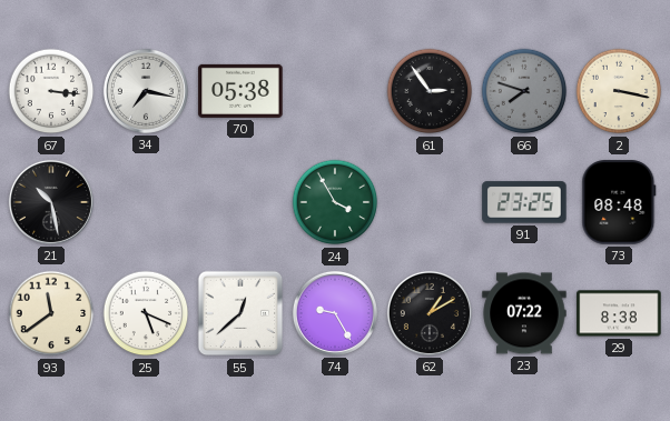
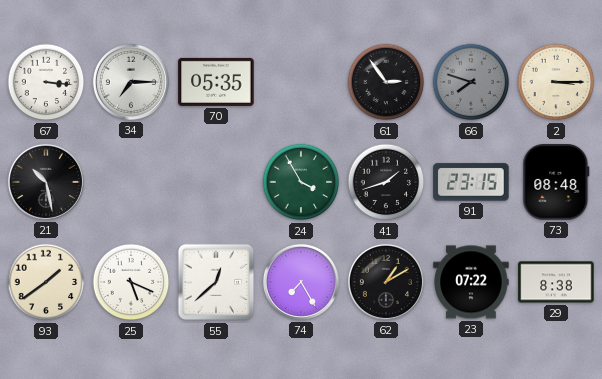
34: 7:17 -> 7:15 (131, 82)
70: 05:38 -> 05:35 (216, 82)
2: 3:17 -> 3:15 (556, 82)
41: none -> 1:42 (386, 182)
91: 23:25 -> 23:15 (471, 182)
93: 11:39 -> 1:39 (46, 282)
74: 9:25 -> 7:25 (301, 282)
